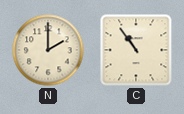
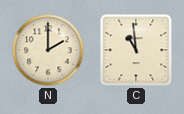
C: 10:54 -> 10:59 (136, 50)
